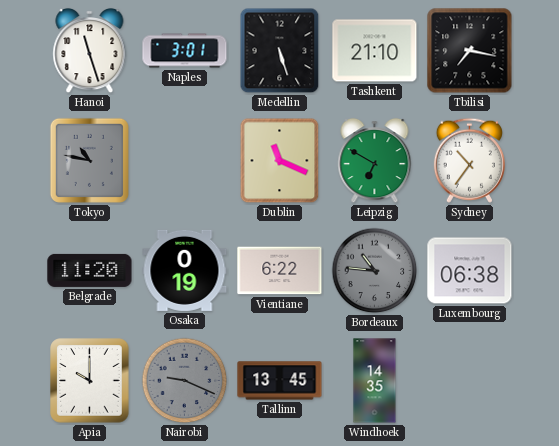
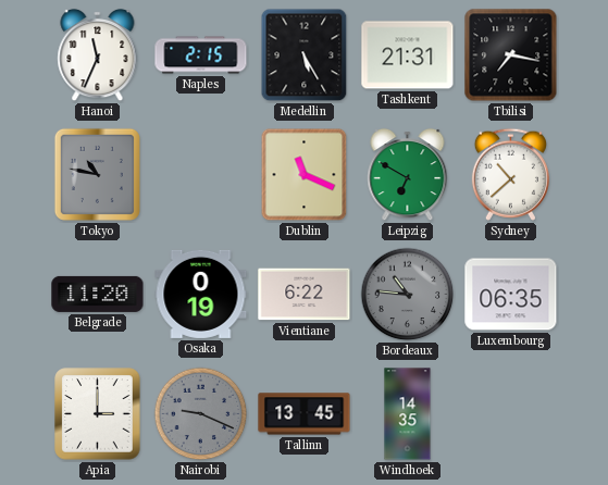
Hanoi: 11:27 -> 11:34 (98, 55)
Naples: 3:01 -> 2:15 (201, 55)
Medellin: 5:27 -> 5:25 (305, 55)
Tashkent: 21:10 -> 21:31 (408, 55)
Sydney: 10:36 -> 10:38 (510, 174)
Luxembourg: 06:38 -> 06:35 (511, 295)
Apia: 10:00 -> 3:00 (98, 414)
